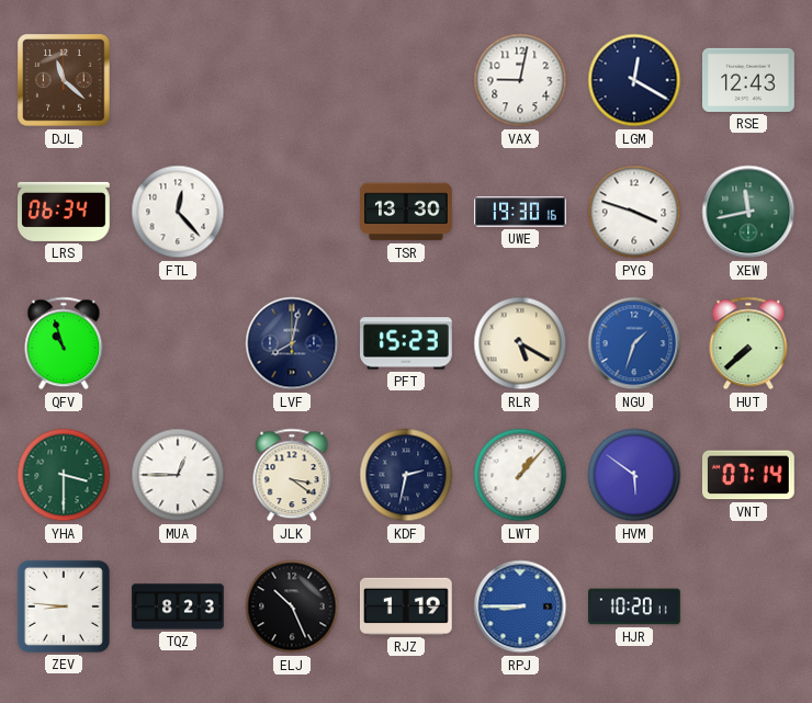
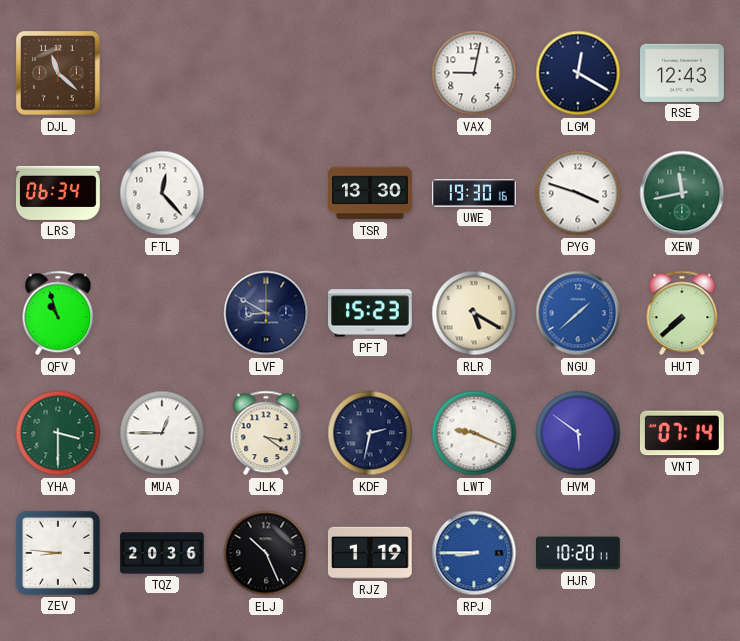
LVF: 8:02 -> 8:50 (266, 313)
NGU: 1:33 -> 1:38 (578, 313)
LWT: 1:07 -> 9:19 (474, 433)
TQZ: 8:23 -> 20:36 (162, 553)
